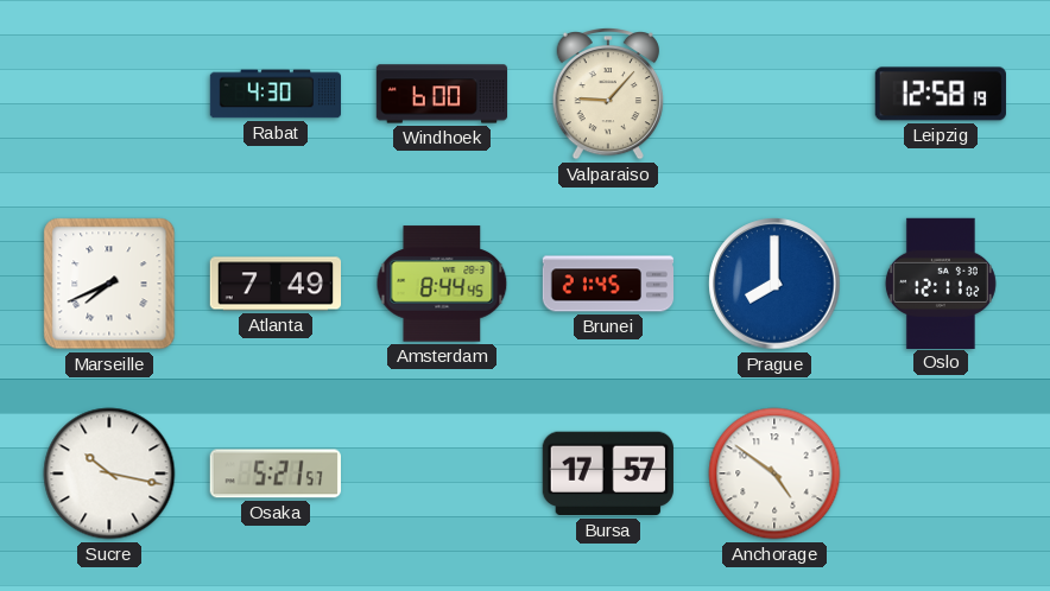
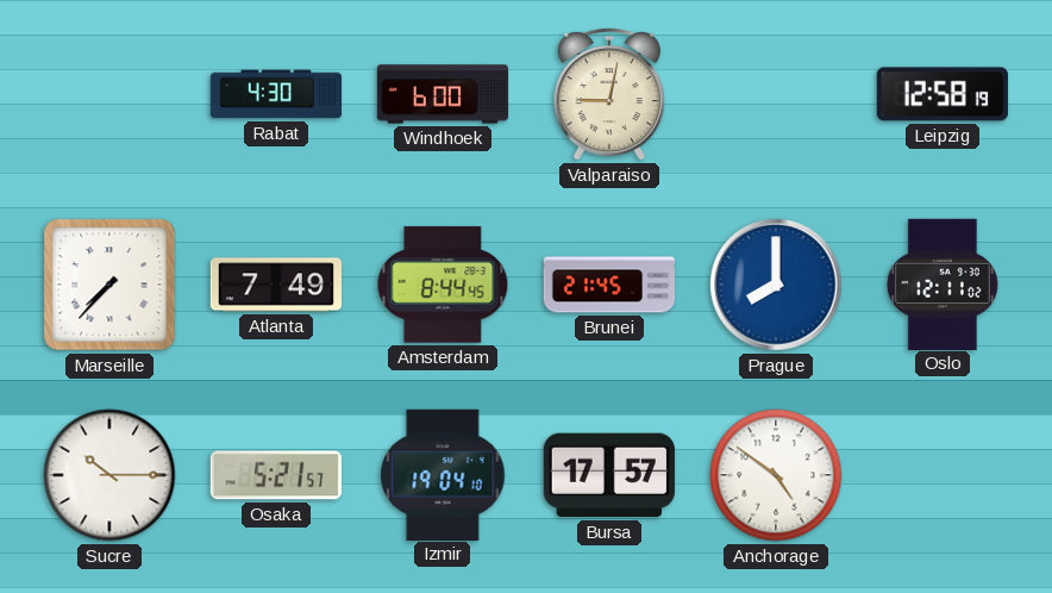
Valparaiso: 9:07 -> 9:02 (608, 94)
Marseille: 7:41 -> 7:37 (109, 285)
Sucre: 10:17 -> 10:15 (109, 475)
Izmir: none -> 19:04 (443, 474)
